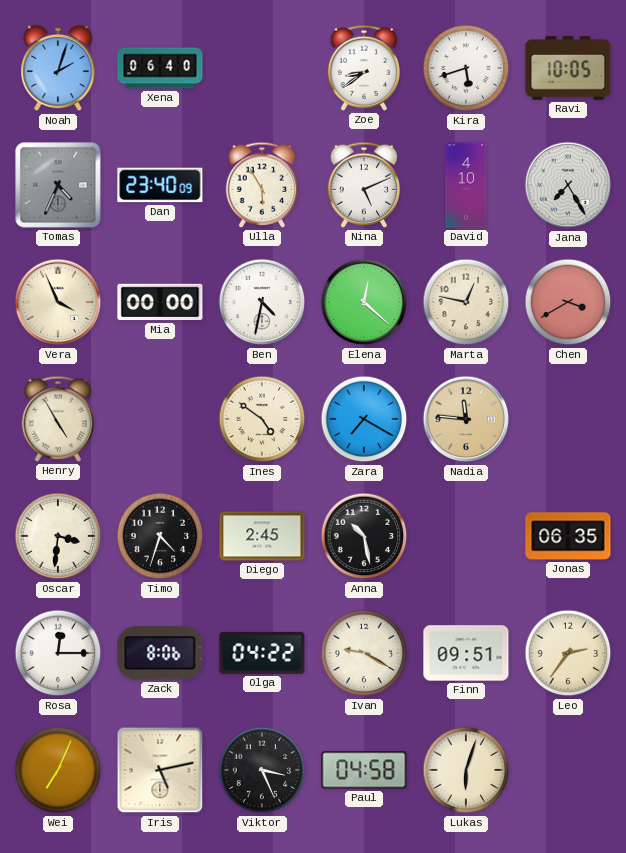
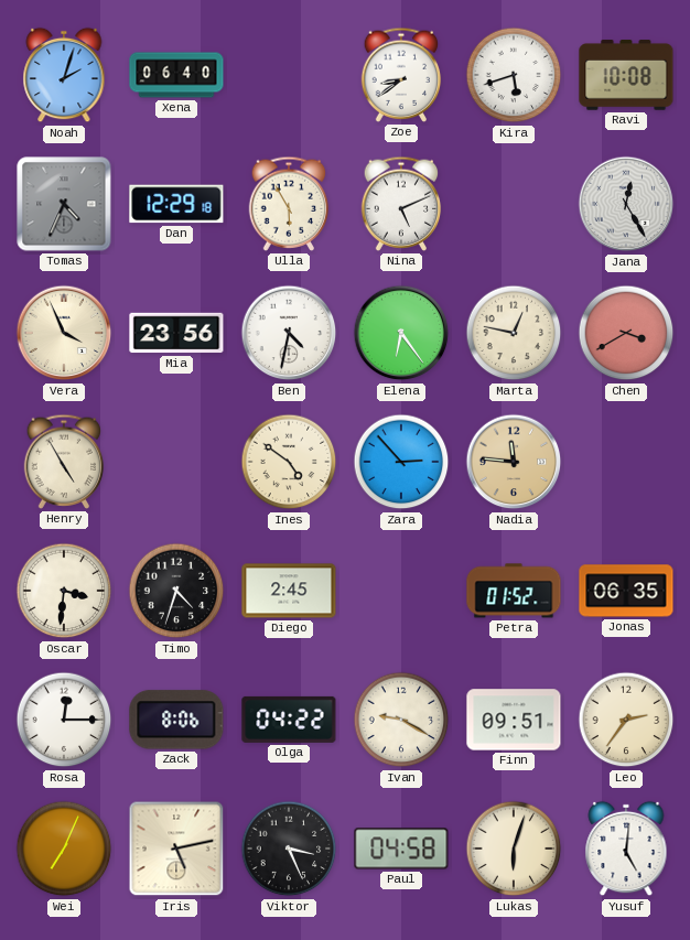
Ravi: 10:05 -> 10:08 (626, 75)
Dan: 23:40 -> 12:29 (176, 204)
David: 4:10 -> none (466, 185)
Jana: 7:25 -> 12:25 (626, 204)
Mia: 00:00 -> 23:56 (176, 333)
Elena: 12:22 -> 6:24 (401, 333)
Zara: 7:20 -> 2:53 (401, 462)
Anna: 10:28 -> none (364, 536)
Petra: none -> 01:52 (514, 591)
Yusuf: none -> 5:01 (626, 849)
